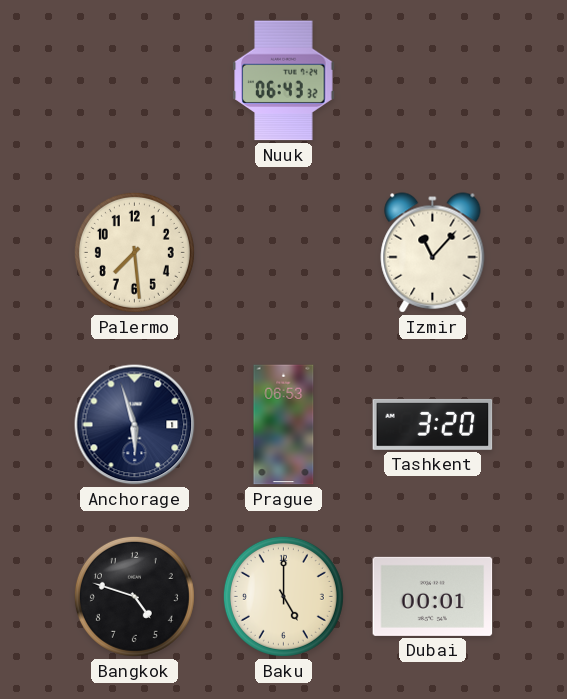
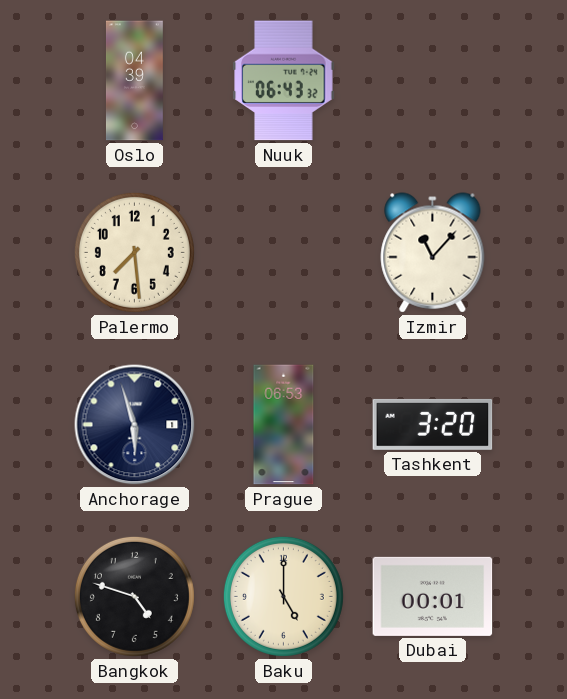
Oslo: none -> 04:39 (134, 81)
